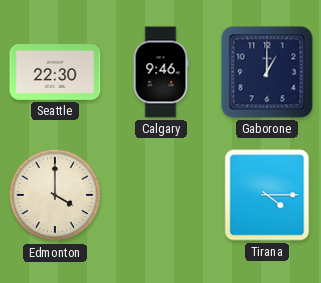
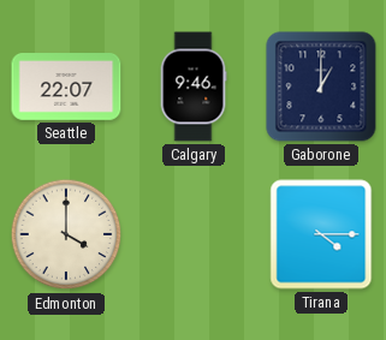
Seattle: 22:30 -> 22:07 (66, 88)
